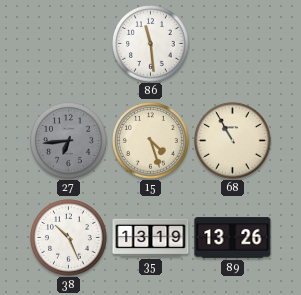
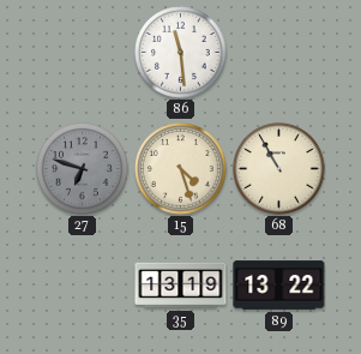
27: 6:44 -> 6:48 (83, 169)
38: 10:26 -> none (69, 238)
89: 13:26 -> 13:22 (279, 286)
